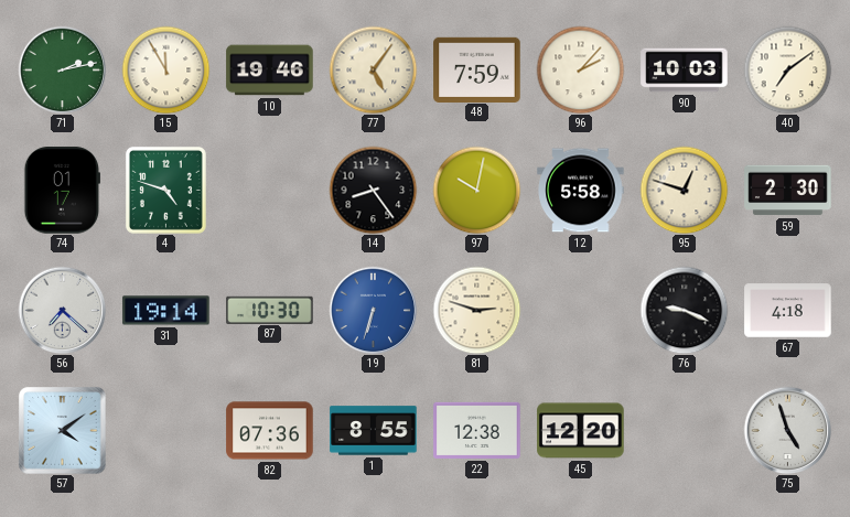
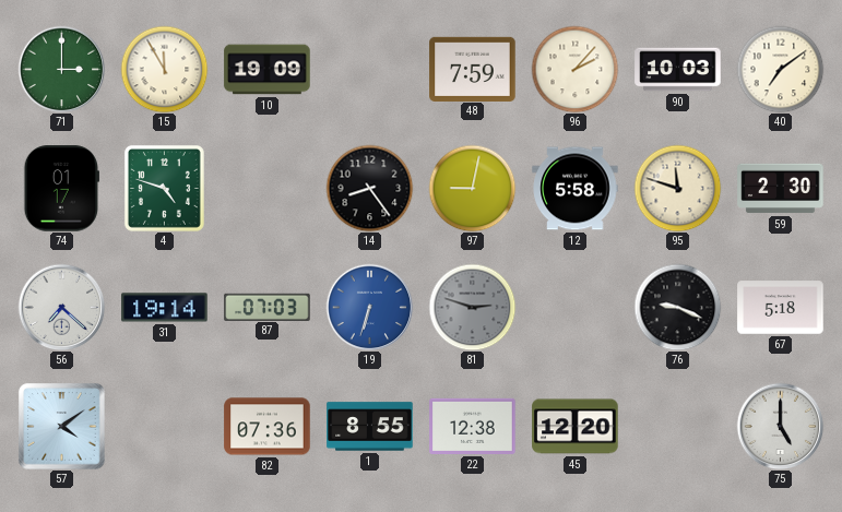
71: 2:13 -> 3:00 (61, 69)
10: 19:46 -> 19:09 (268, 70)
77: 5:06 -> none (373, 69)
97: 10:02 -> 9:02 (472, 188)
95: 12:48 -> 11:48 (677, 188)
87: 10:30 -> 07:03 (268, 307)
81 dial: cream -> grey (472, 307)
67: 4:18 -> 5:18 (781, 308)
75: 4:57 -> 5:00 (780, 426)
